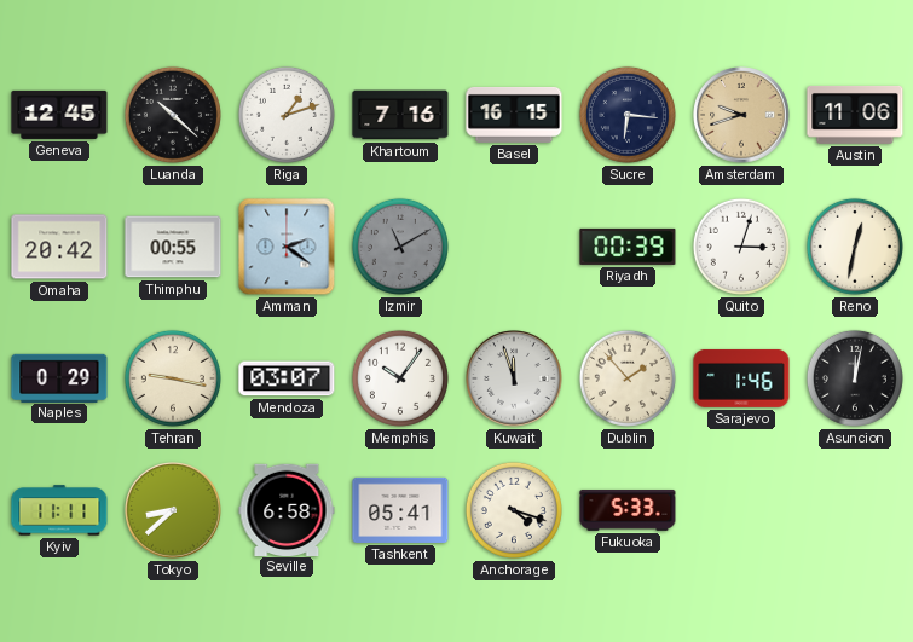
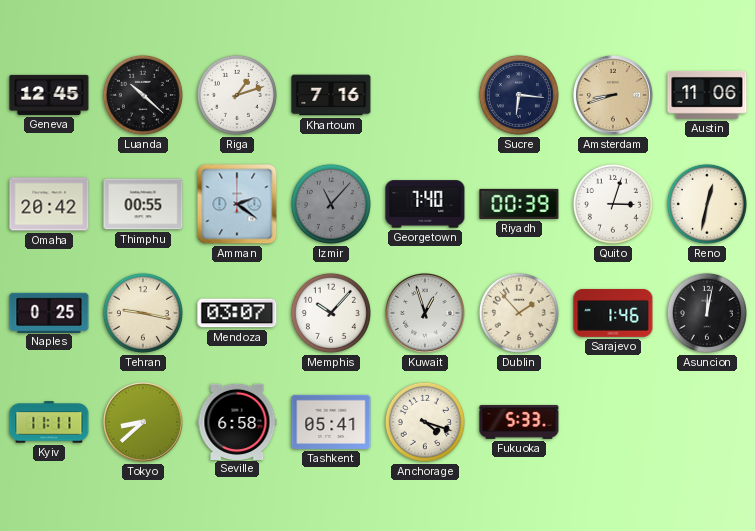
Basel: 16:15 -> none (514, 115)
Amsterdam: 9:42 -> 8:42 (613, 95)
Izmir: 11:10 -> 11:07 (331, 204)
Georgetown: none -> 7:40 (425, 204)
Naples: 0:29 -> 0:25 (49, 312)
Memphis: 10:06 -> 10:07 (331, 313)
Kuwait: 11:57 -> 12:57 (425, 313)
